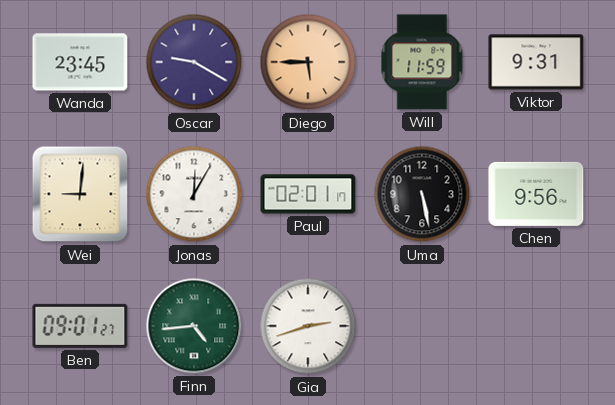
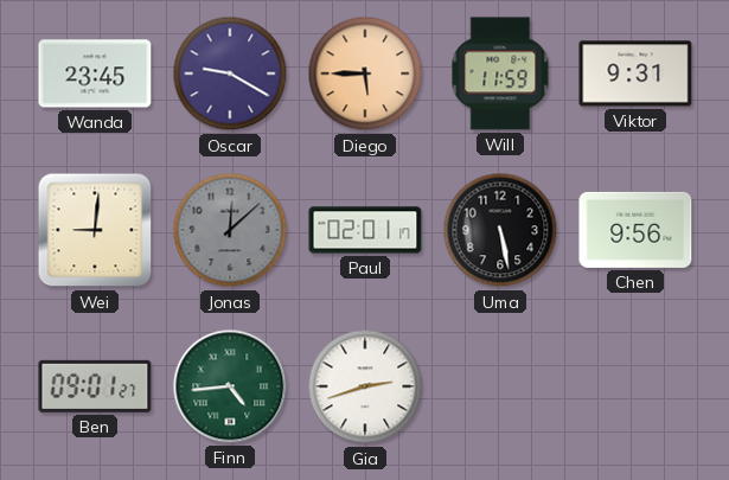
Jonas: 12:05 -> 12:08 (230, 230)
Jonas dial: white -> grey (230, 230)
